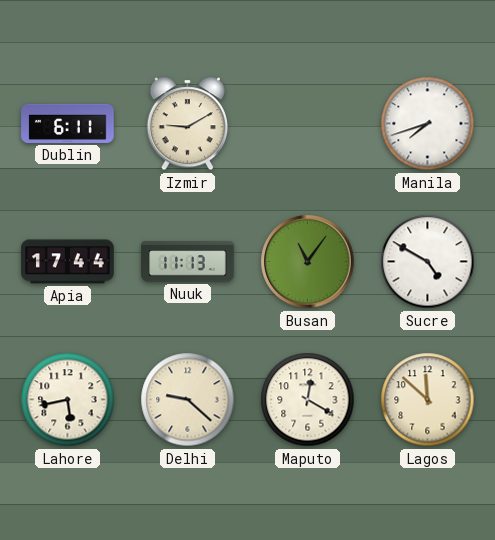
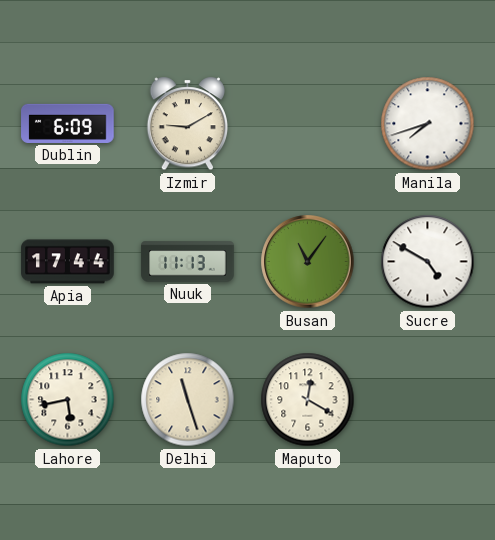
Dublin: 6:11 -> 6:09 (68, 123)
Delhi: 9:22 -> 11:27 (188, 400)
Lagos: 11:52 -> none (428, 400)
